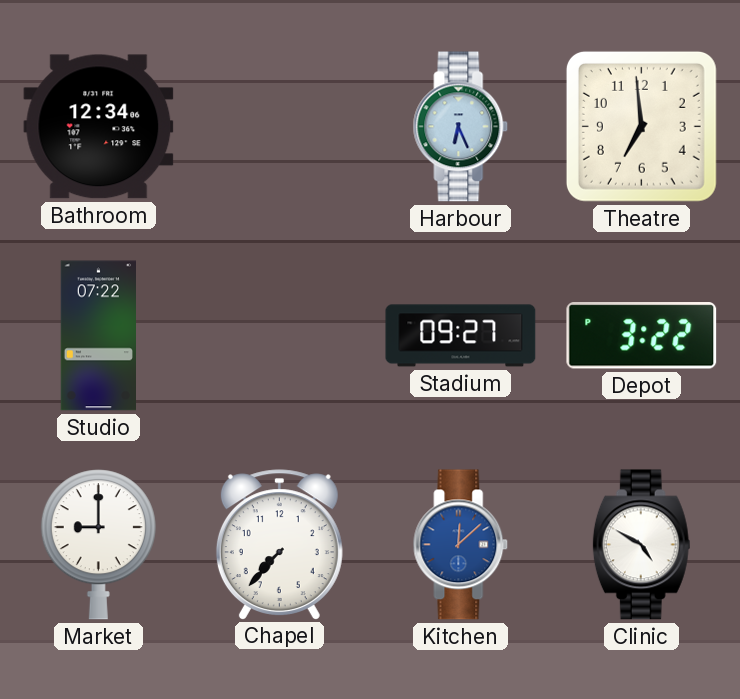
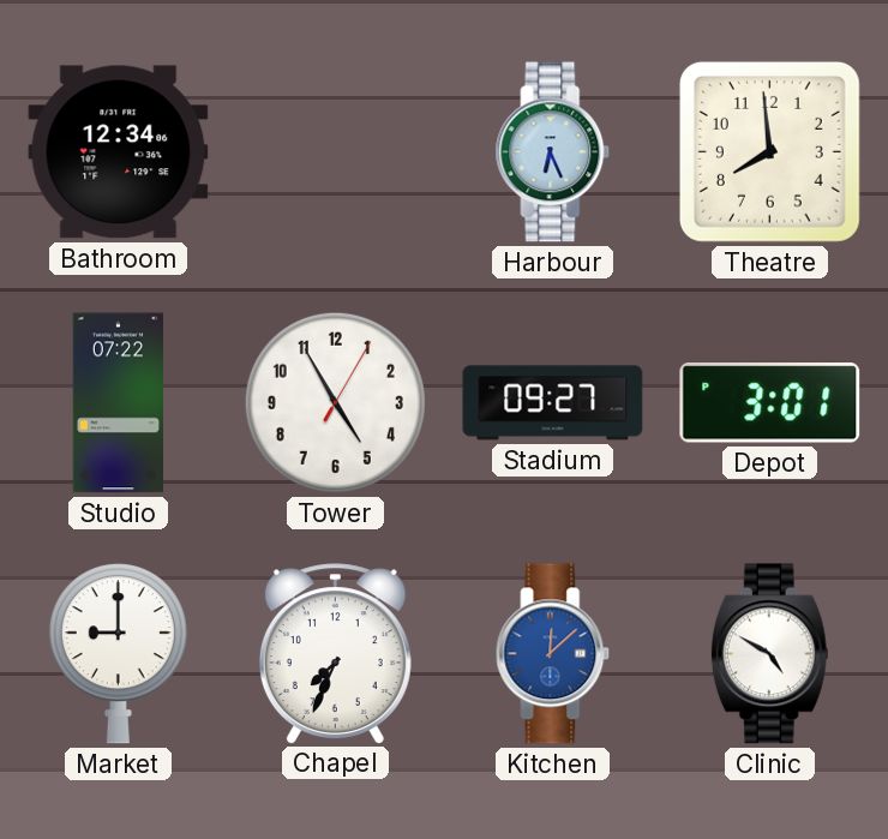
Theatre: 6:59 -> 7:59 (769, 151)
Tower: none -> 4:55 (335, 402)
Depot: 3:22 -> 3:01 (770, 403)
Chapel: 7:37 -> 7:34 (335, 653)
